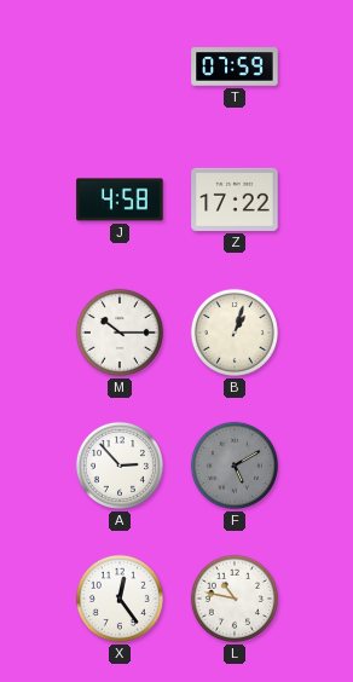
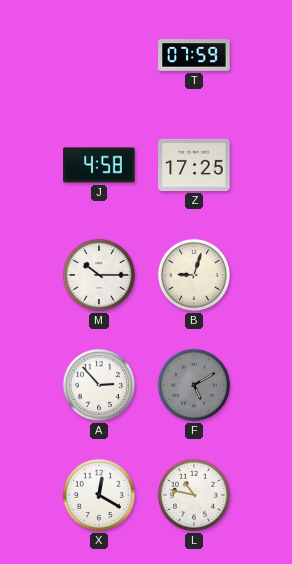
Z: 17:22 -> 17:25 (194, 165)
B: 1:03 -> 9:03 (194, 275)
X: 12:24 -> 12:20 (99, 495)
